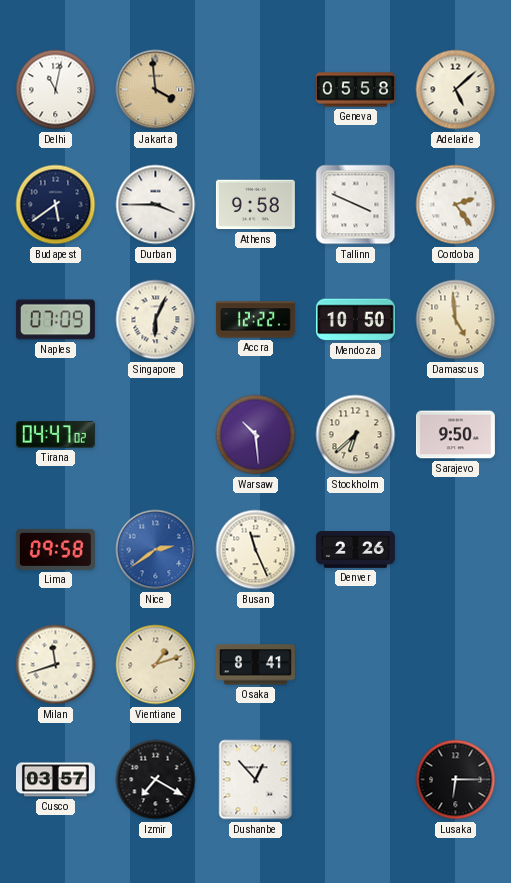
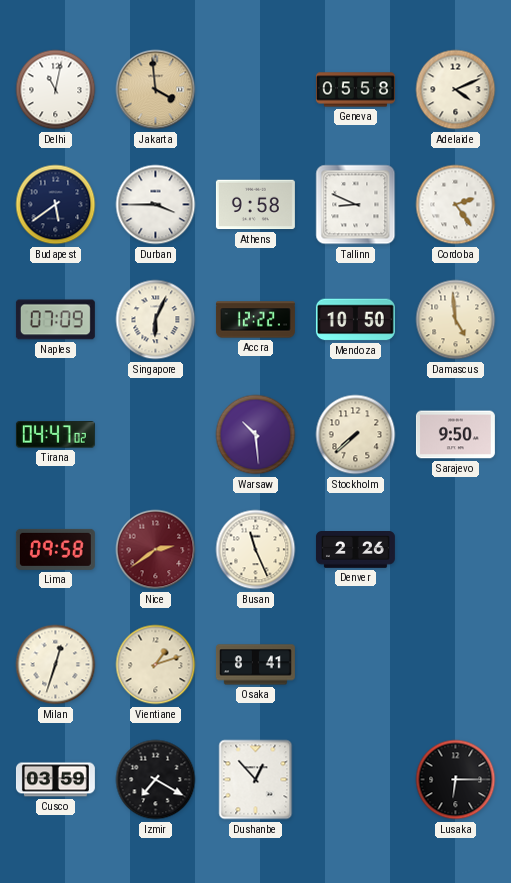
Adelaide: 5:08 -> 4:11 (456, 90)
Tallinn: 3:49 -> 8:49 (356, 205)
Stockholm: 6:38 -> 7:38 (356, 435)
Nice dial: blue -> burgundy (156, 550)
Milan: 11:42 -> 12:33 (56, 665)
Cusco: 03:57 -> 03:59 (55, 780)
